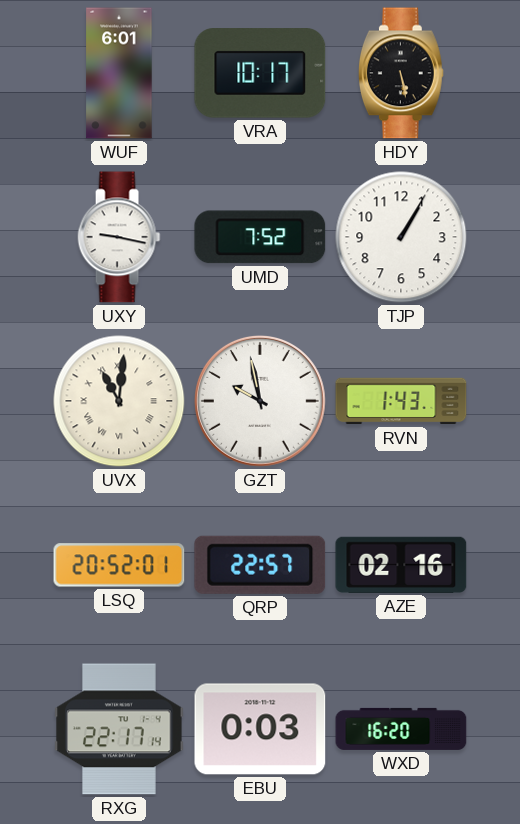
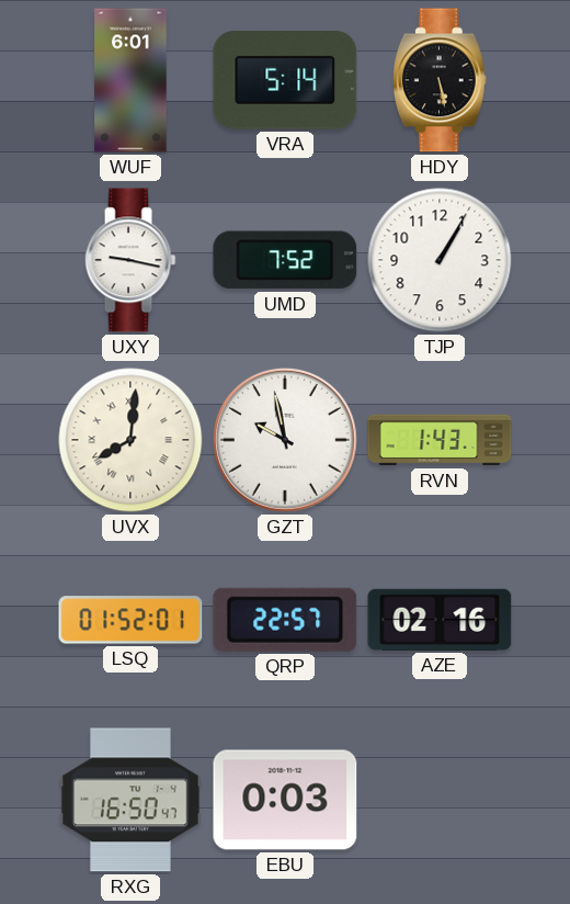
VRA: 10:17 -> 5:14 (285, 80)
UVX: 11:01 -> 8:01 (130, 440)
LSQ: 20:52 -> 01:52 (130, 620)
RXG: 22:17 -> 16:50 (130, 800)
WXD: 16:20 -> none (401, 729)
